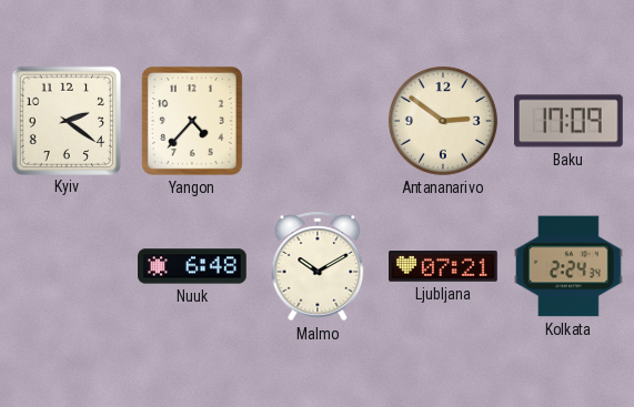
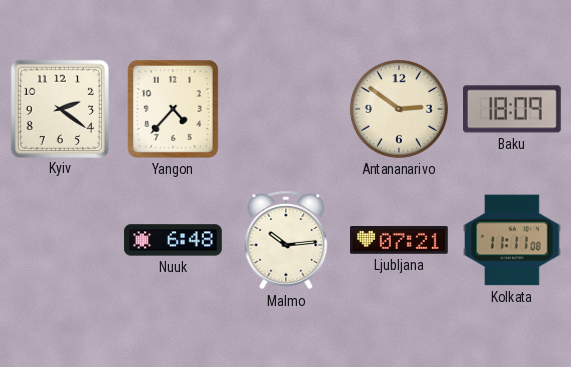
Baku: 17:09 -> 18:09 (513, 109)
Malmo: 10:10 -> 10:14 (286, 240)
Kolkata: 2:24 -> 11:11 (513, 240)
